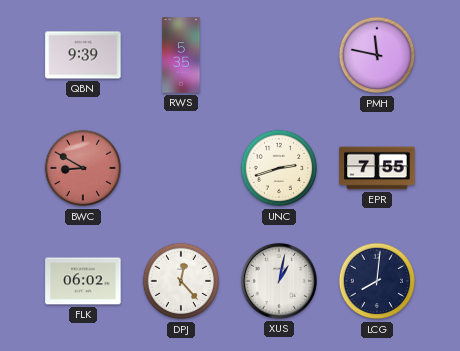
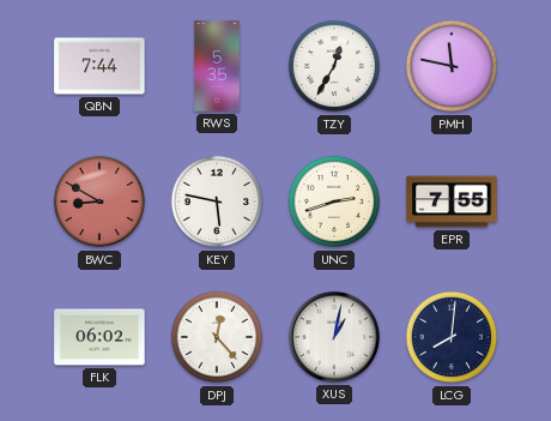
QBN: 9:39 -> 7:44 (99, 66)
TZY: none -> 12:35 (334, 66)
KEY: none -> 5:47 (217, 202)
